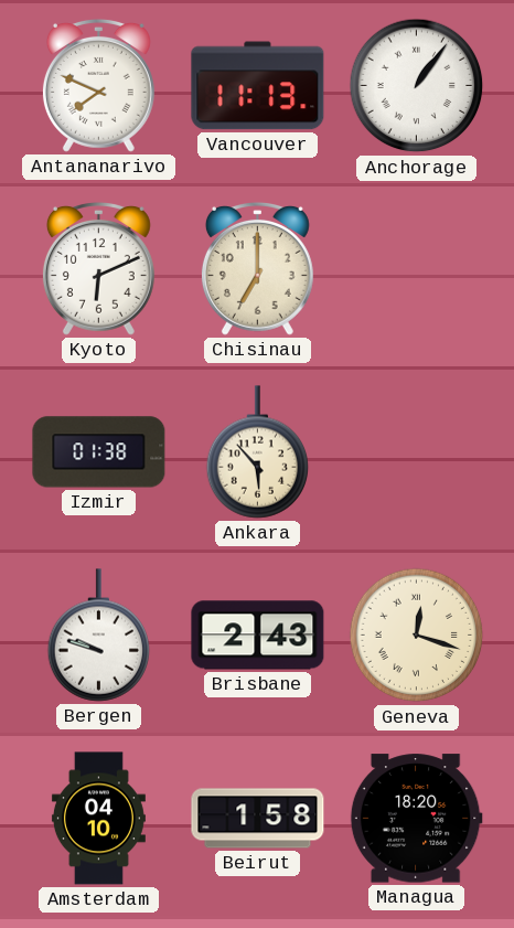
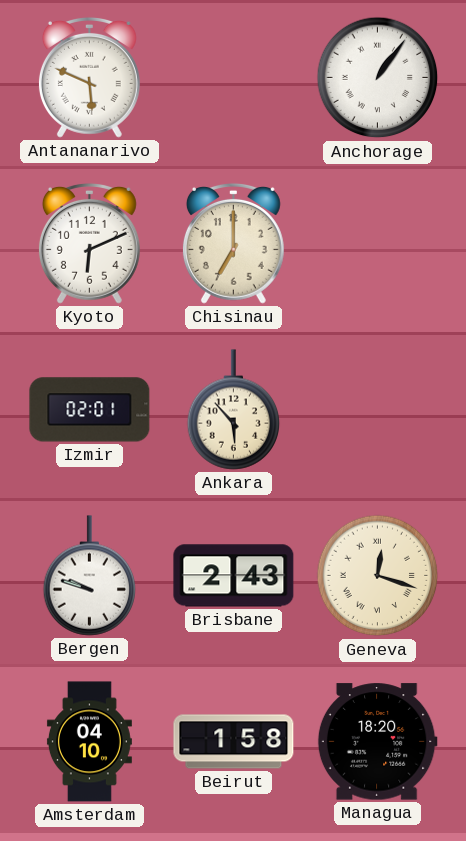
Antananarivo: 7:49 -> 5:49 (89, 77)
Vancouver: 11:13 -> none (258, 86)
Izmir: 01:38 -> 02:01 (90, 410)
